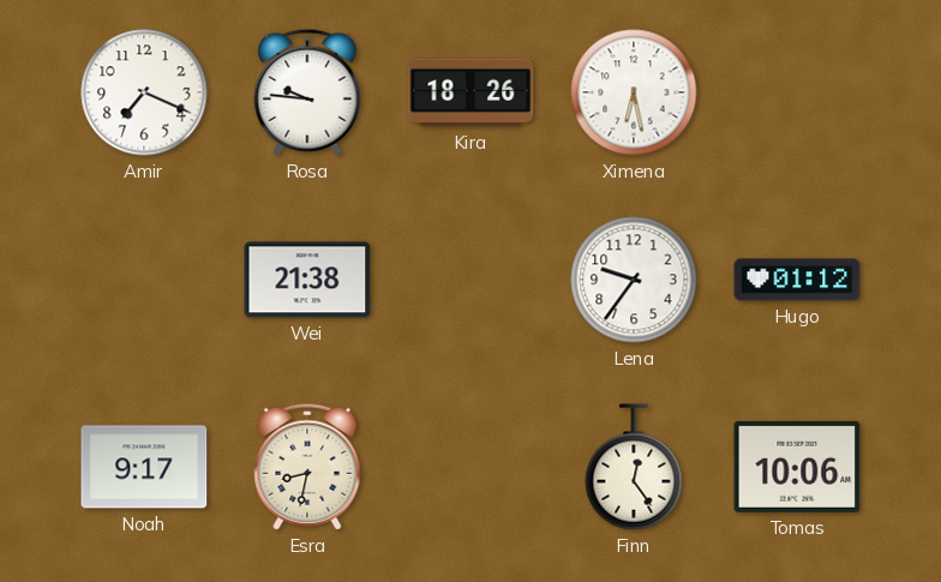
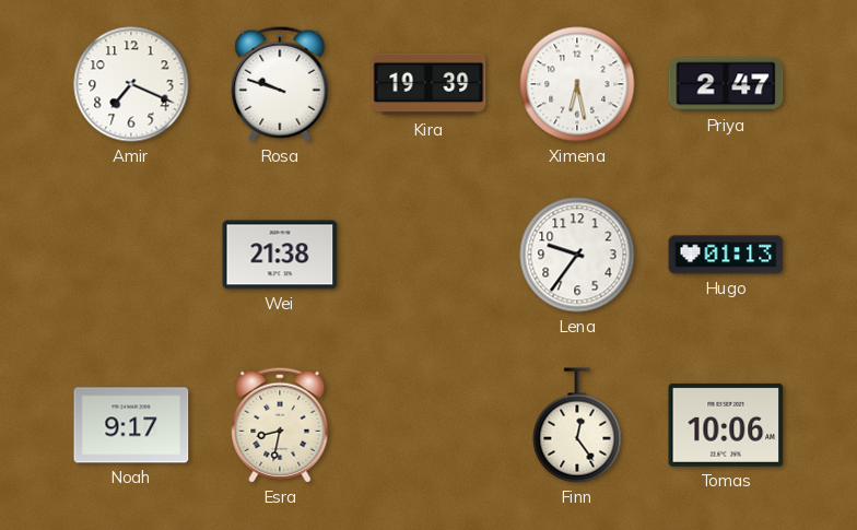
Rosa: 9:46 -> 9:48 (280, 84)
Kira: 18:26 -> 19:39 (428, 84)
Priya: none -> 2:47 (726, 84)
Hugo: 01:12 -> 01:13 (726, 255)
